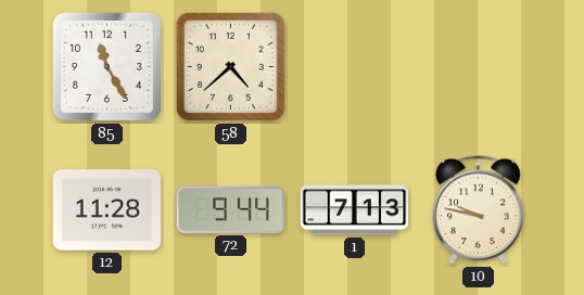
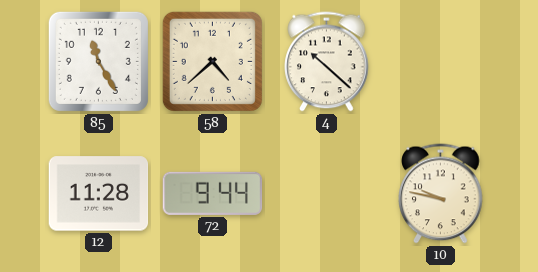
4: none -> 10:22 (327, 62)
1: 7:13 -> none (355, 210)
